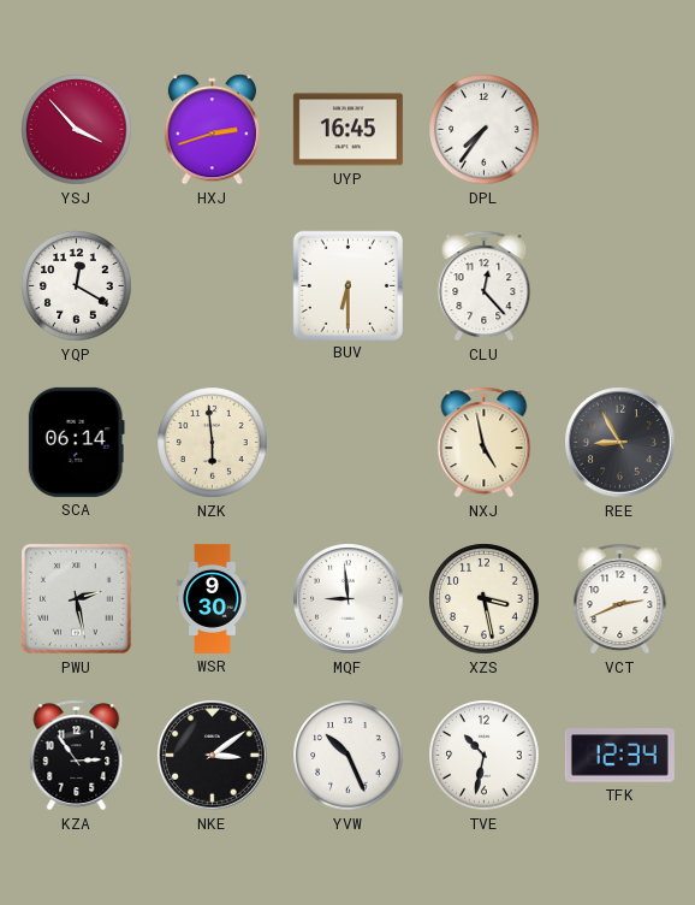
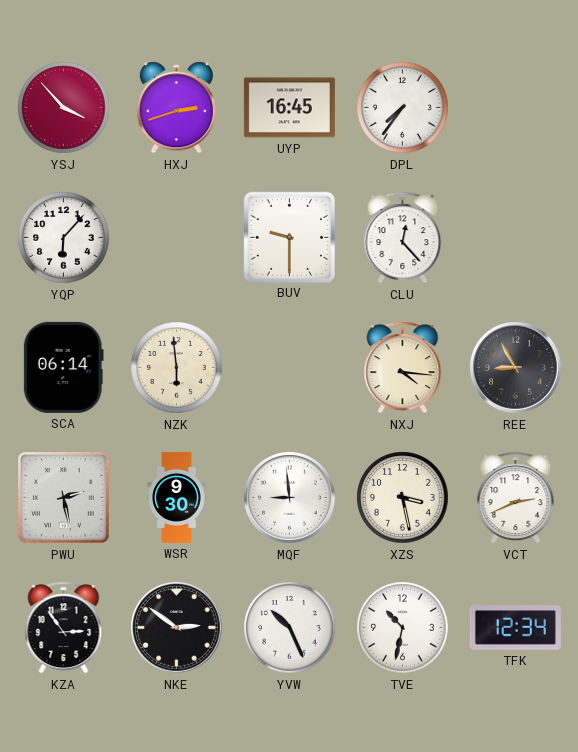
YQP: 12:20 -> 6:07 (64, 238)
BUV: 6:30 -> 9:30 (289, 237)
NXJ: 4:58 -> 4:16 (403, 368)
NKE: 3:09 -> 2:51 (177, 628)
